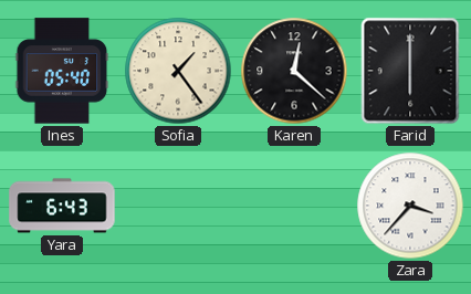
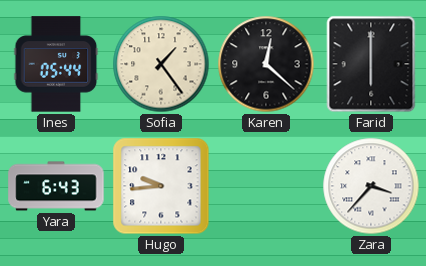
Ines: 05:40 -> 05:44 (56, 64)
Hugo: none -> 9:44 (161, 186)
